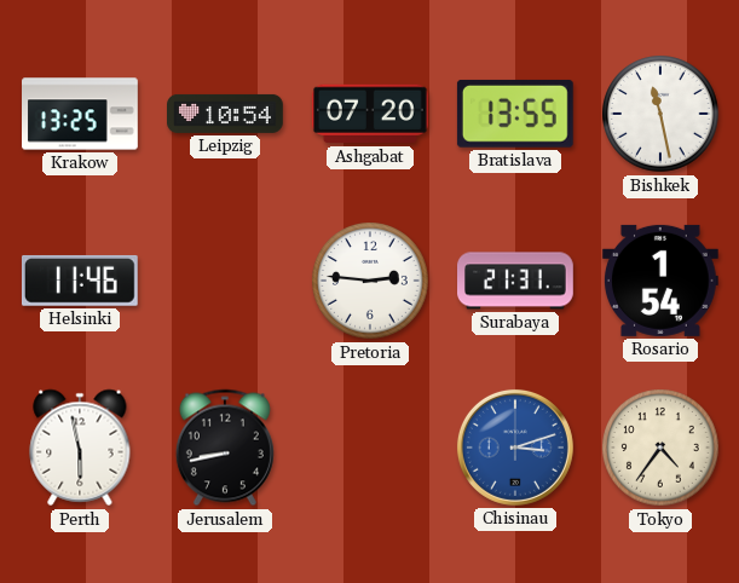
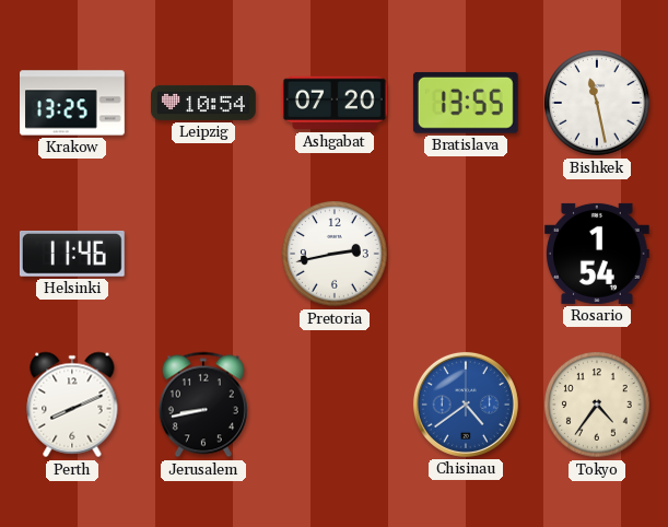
Pretoria: 2:46 -> 2:43 (336, 255)
Surabaya: 21:31 -> none (516, 281)
Perth: 5:58 -> 8:11 (72, 405)
Chisinau: 3:12 -> 4:39 (466, 405)
